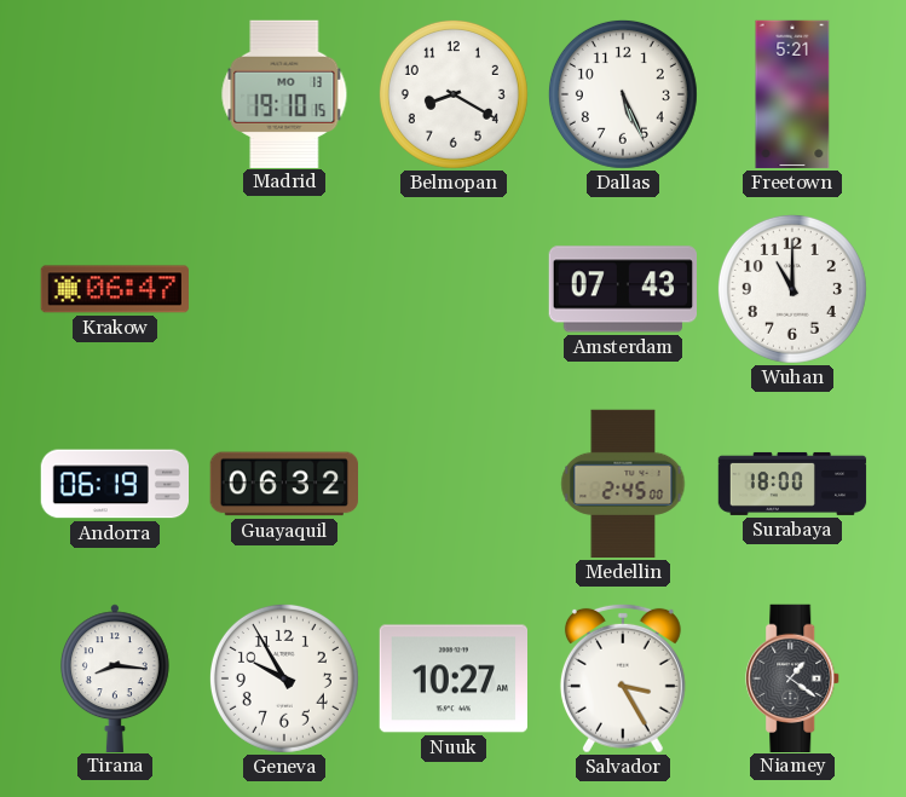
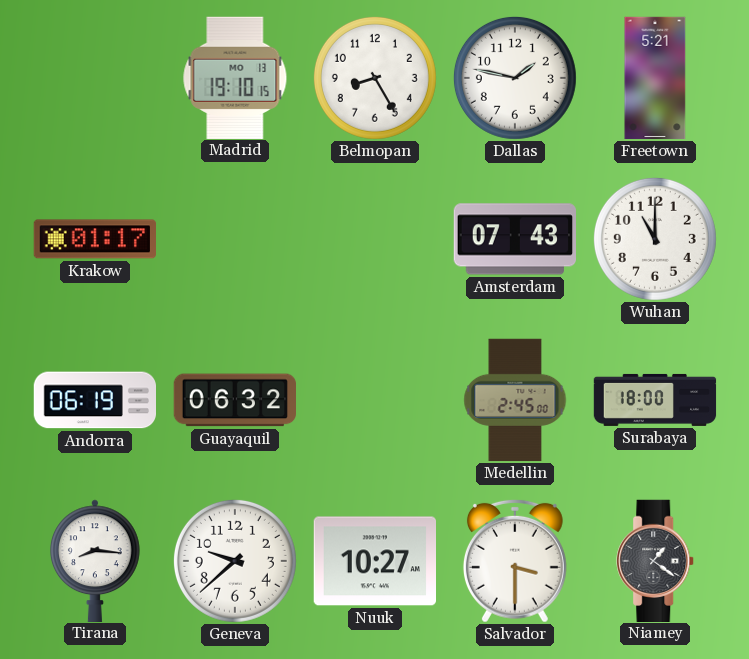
Belmopan: 8:20 -> 8:25 (375, 78)
Dallas: 5:26 -> 1:47 (515, 78)
Krakow: 06:47 -> 01:17 (94, 239)
Geneva: 9:55 -> 9:38 (235, 561)
Salvador: 3:25 -> 3:30 (515, 561)
